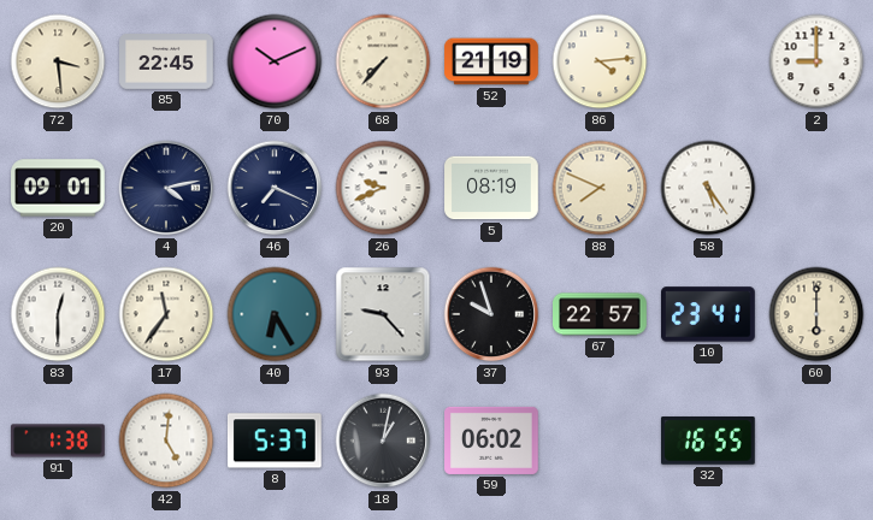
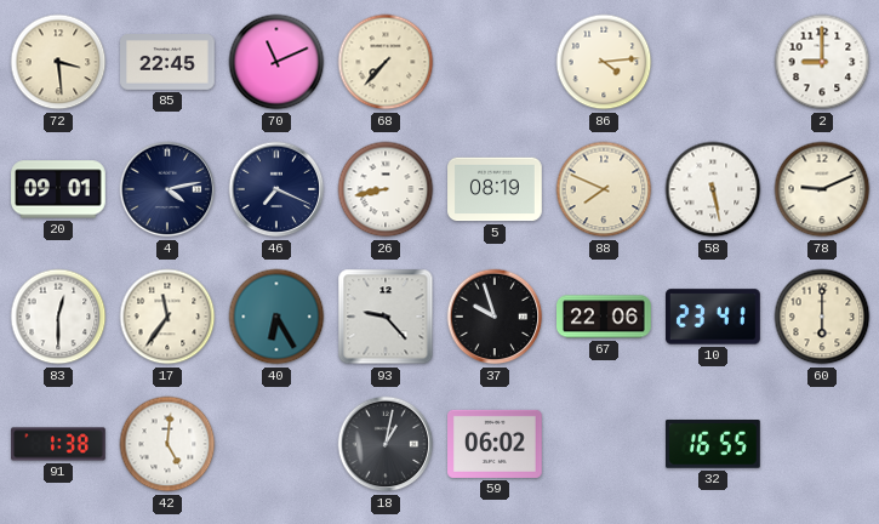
70: 10:11 -> 11:11 (276, 62)
52: 21:19 -> none (491, 61)
26: 9:41 -> 8:43 (386, 189)
58: 5:24 -> 5:28 (713, 189)
78: none -> 9:11 (822, 189)
67: 22:57 -> 22:06 (604, 317)
8: 5:37 -> none (276, 441)
